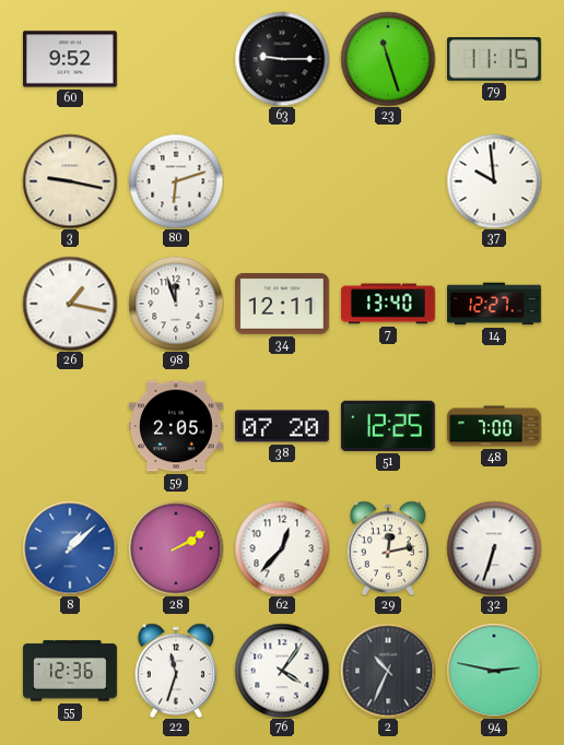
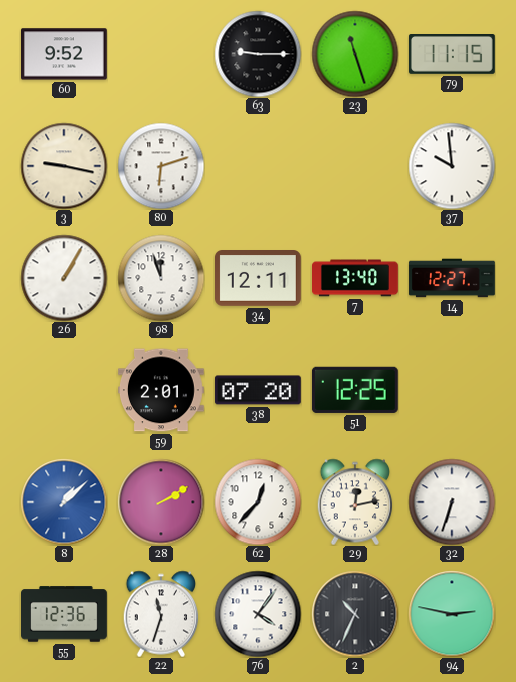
26: 1:17 -> 1:05 (64, 278)
59: 2:05 -> 2:01 (162, 390)
48: 7:00 -> none (495, 426)
